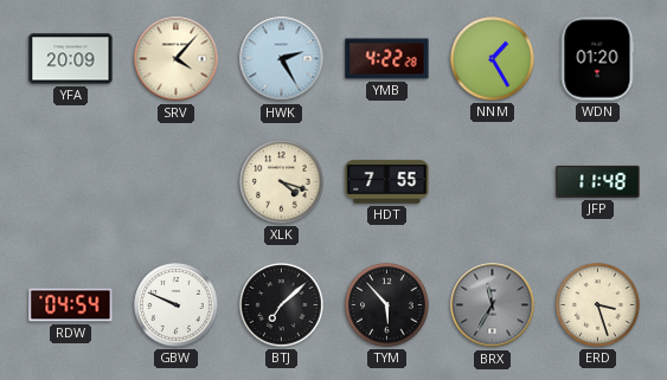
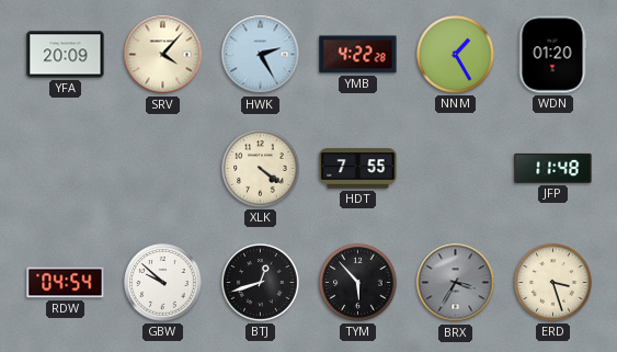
XLK: 4:18 -> 4:21 (261, 169)
GBW: 9:49 -> 9:52 (163, 283)
BTJ: 7:08 -> 12:42 (261, 283)
BRX: 11:35 -> 3:35 (456, 283)
